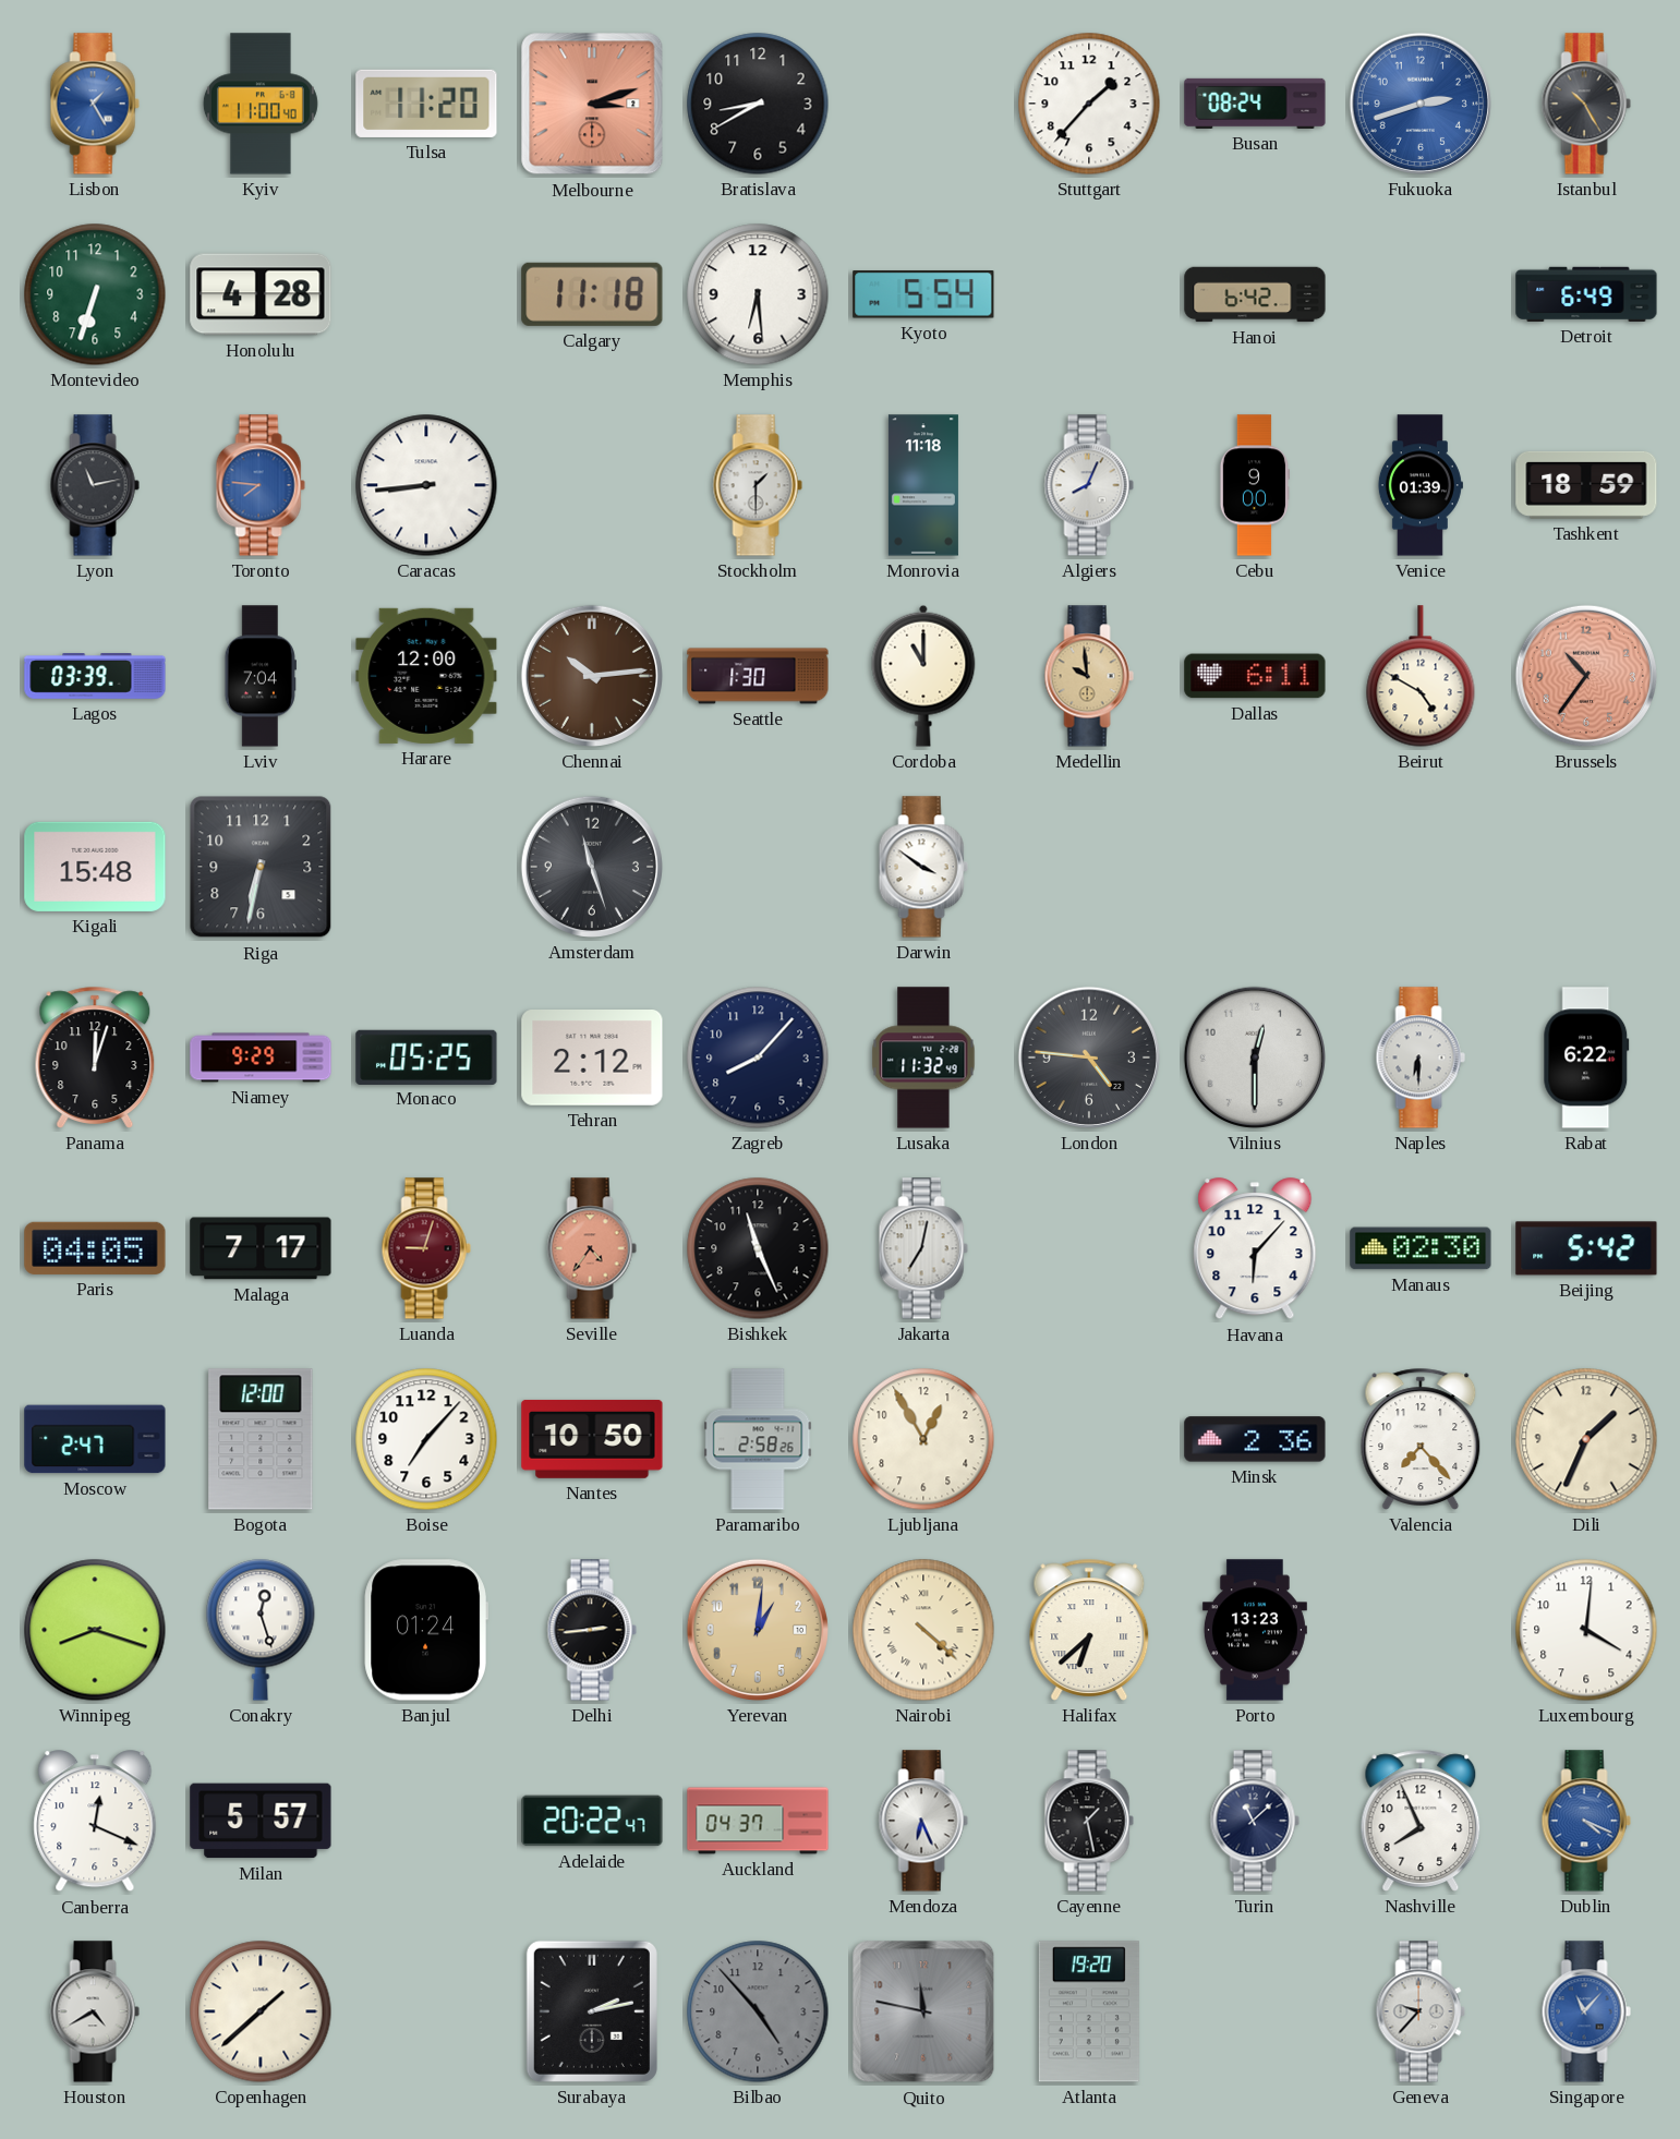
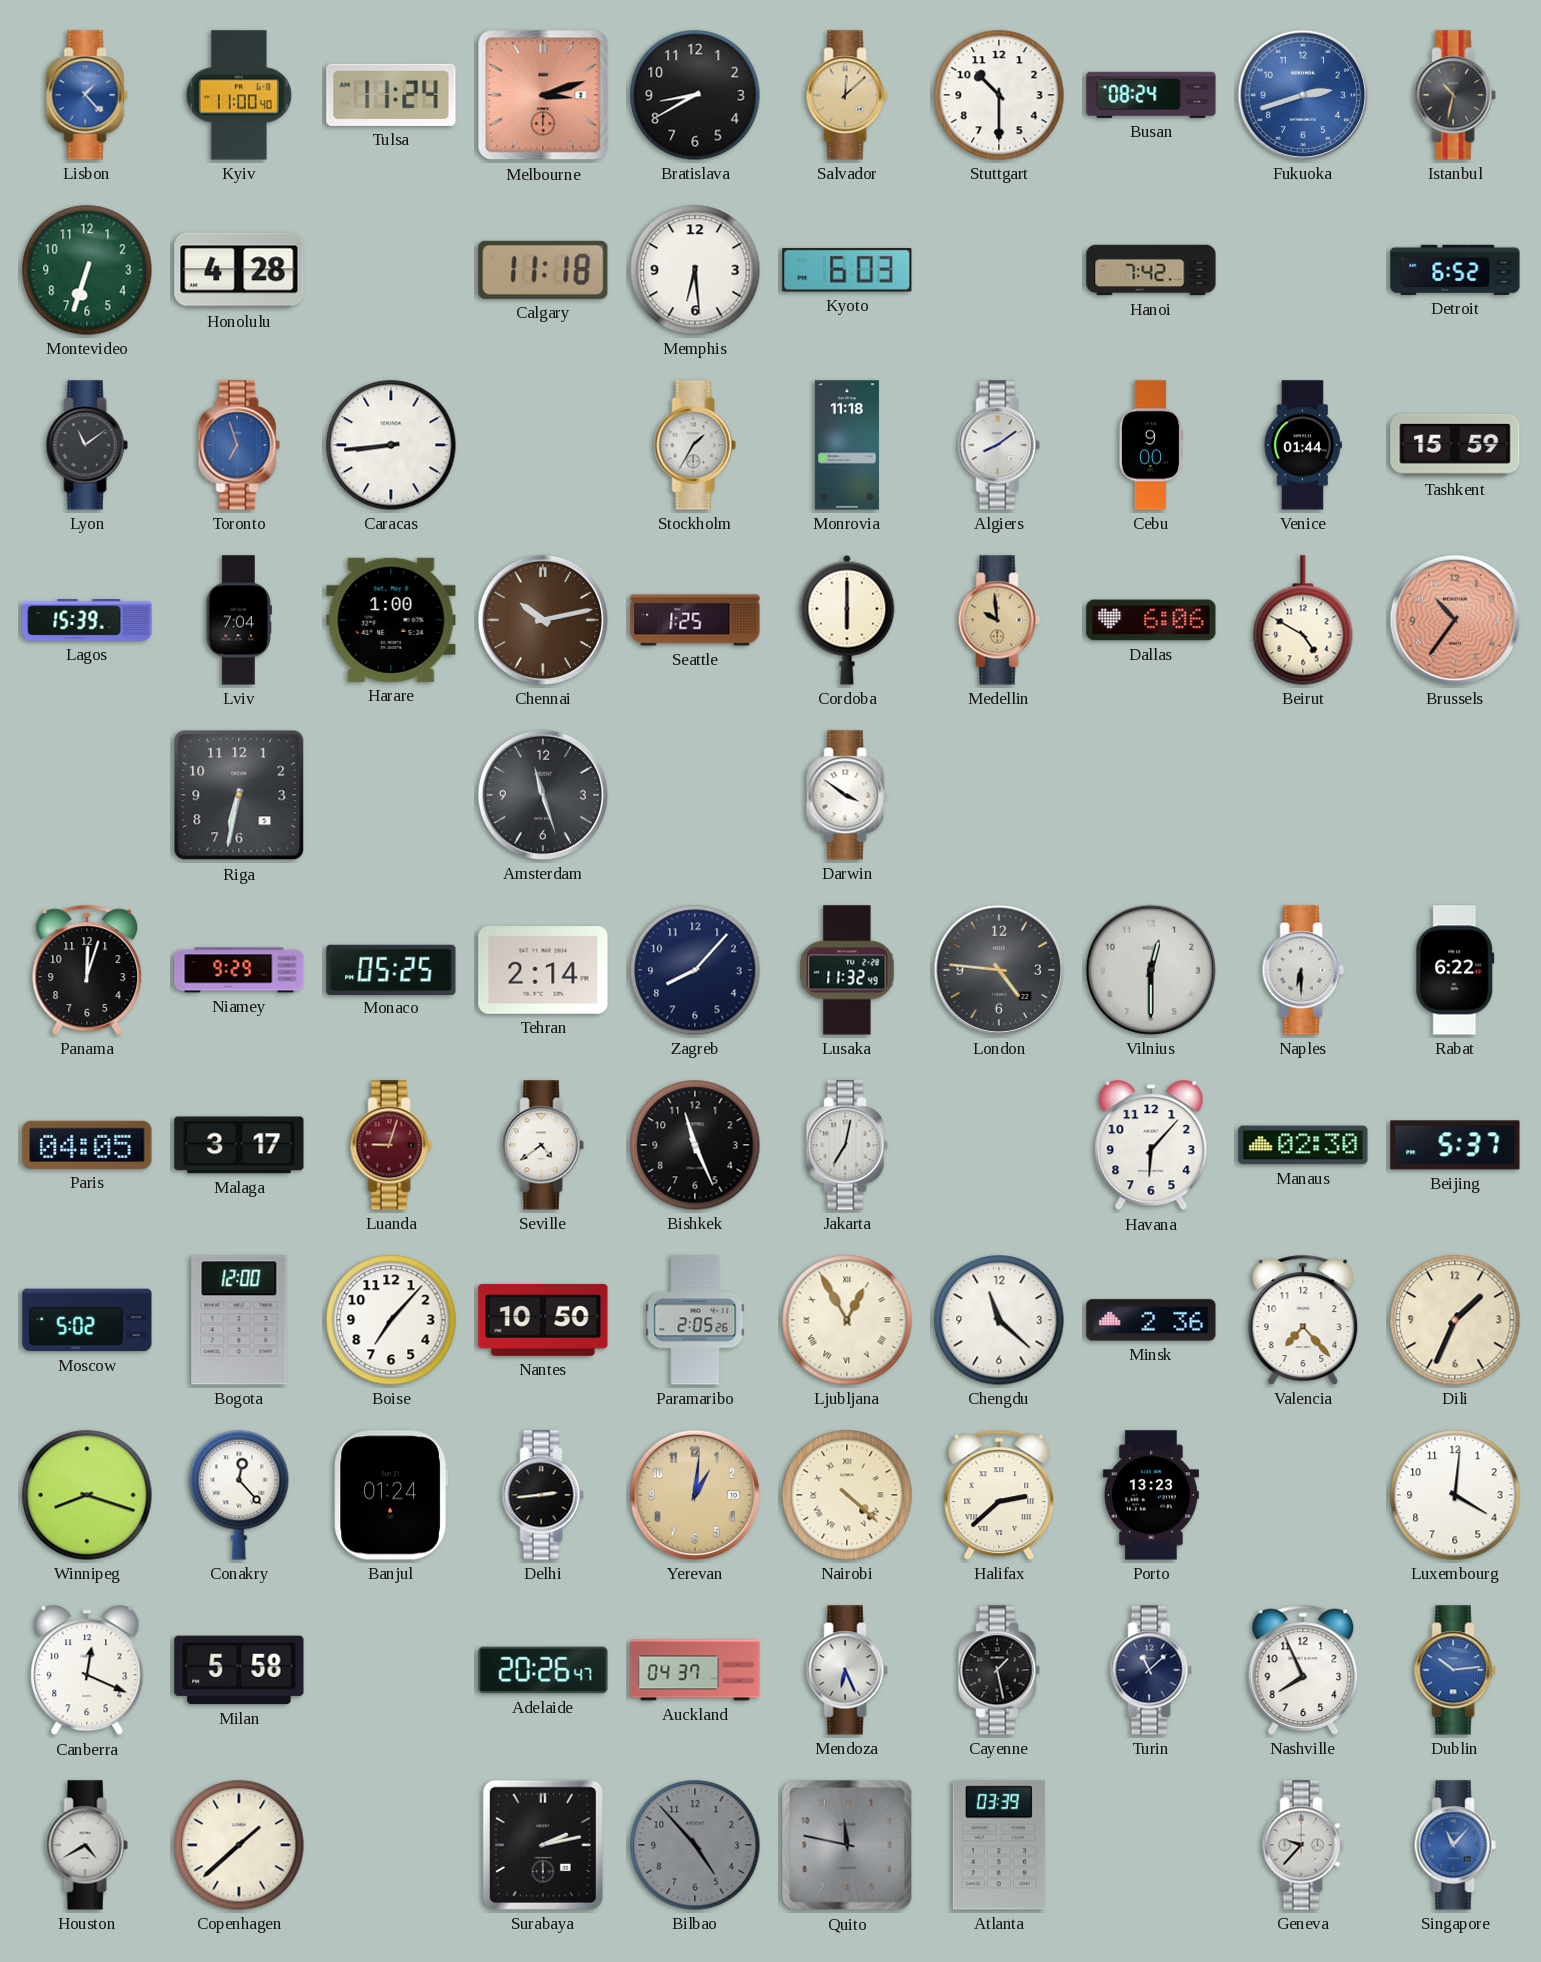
Lisbon: 1:25 -> 1:23 (87, 95)
Tulsa: 11:20 -> 11:24 (391, 95)
Salvador: none -> 12:08 (847, 95)
Stuttgart: 1:37 -> 10:30 (999, 95)
Istanbul: 10:25 -> 10:32 (1455, 95)
Kyoto: 5:54 -> 6:03 (847, 270)
Hanoi: 6:42 -> 7:42 (1151, 270)
Detroit: 6:49 -> 6:52 (1455, 270)
Lyon: 11:13 -> 11:09 (87, 445)
Toronto: 7:46 -> 6:57 (239, 445)
Stockholm: 1:30 -> 1:35 (695, 445)
Algiers: 8:04 -> 8:09 (999, 445)
Venice: 01:39 -> 01:44 (1303, 445)
Tashkent: 18:59 -> 15:59 (1455, 445)
Lagos: 03:39 -> 15:39 (87, 621)
Harare: 12:00 -> 1:00 (391, 620)
Chennai: 10:14 -> 10:13 (543, 620)
Seattle: 1:30 -> 1:25 (695, 620)
Cordoba: 11:00 -> 6:00 (847, 620)
Dallas: 6:11 -> 6:06 (1151, 620)
Kigali: 15:48 -> none (95, 867)
Tehran: 2:12 -> 2:14 (543, 971)
Malaga: 7:17 -> 3:17 (239, 1145)
Seville: 4:36 -> 4:39 (543, 1145)
Seville dial: salmon -> white (543, 1145)
Beijing: 5:42 -> 5:37 (1455, 1145)
Moscow: 2:47 -> 5:02 (87, 1320)
Paramaribo: 2:58 -> 2:05 (695, 1320)
Ljubljana numerals: Arabic -> Roman (847, 1320)
Chengdu: none -> 11:22 (999, 1320)
Conakry: 12:27 -> 12:23 (239, 1495)
Halifax: 6:38 -> 2:38 (999, 1495)
Milan: 5:57 -> 5:58 (239, 1670)
Adelaide: 20:22 -> 20:26 (543, 1670)
Dublin: 4:19 -> 10:14 (1455, 1670)
Atlanta: 19:20 -> 03:39 (999, 1845)
